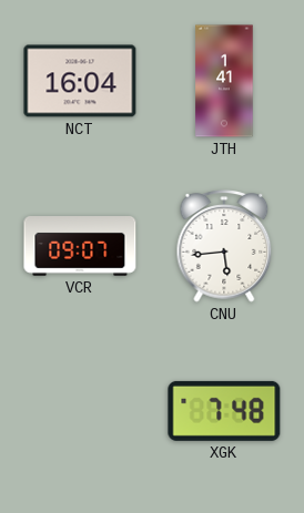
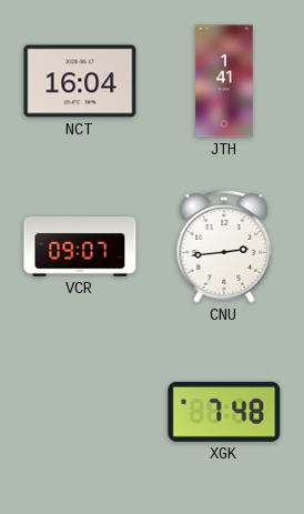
CNU: 5:44 -> 2:44 (224, 246)
